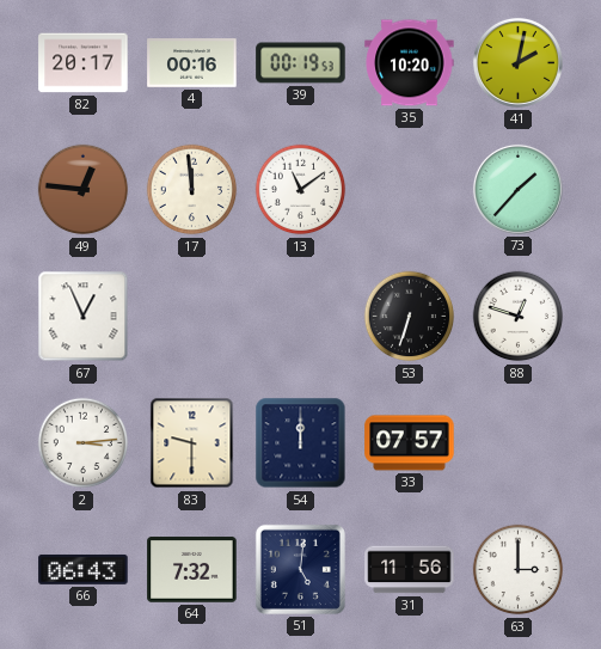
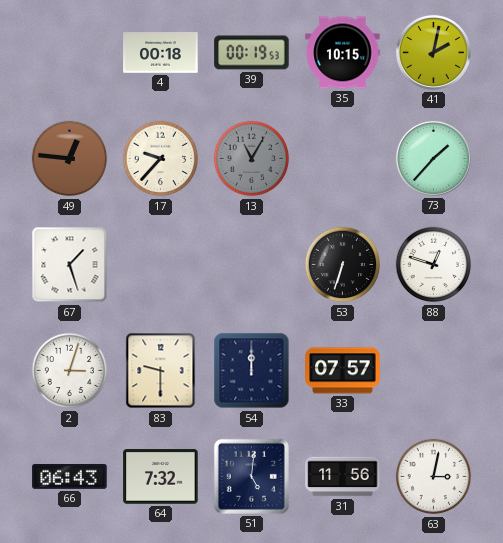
82: 20:17 -> none (84, 63)
4: 00:16 -> 00:18 (161, 53)
35: 10:20 -> 10:15 (343, 53)
17: 11:59 -> 9:37 (161, 159)
13: 11:09 -> 11:05 (252, 159)
13 dial: white -> grey (252, 159)
67: 12:56 -> 1:27 (70, 265)
2: 3:14 -> 3:03 (70, 371)
63: 3:00 -> 3:02 (434, 477)
